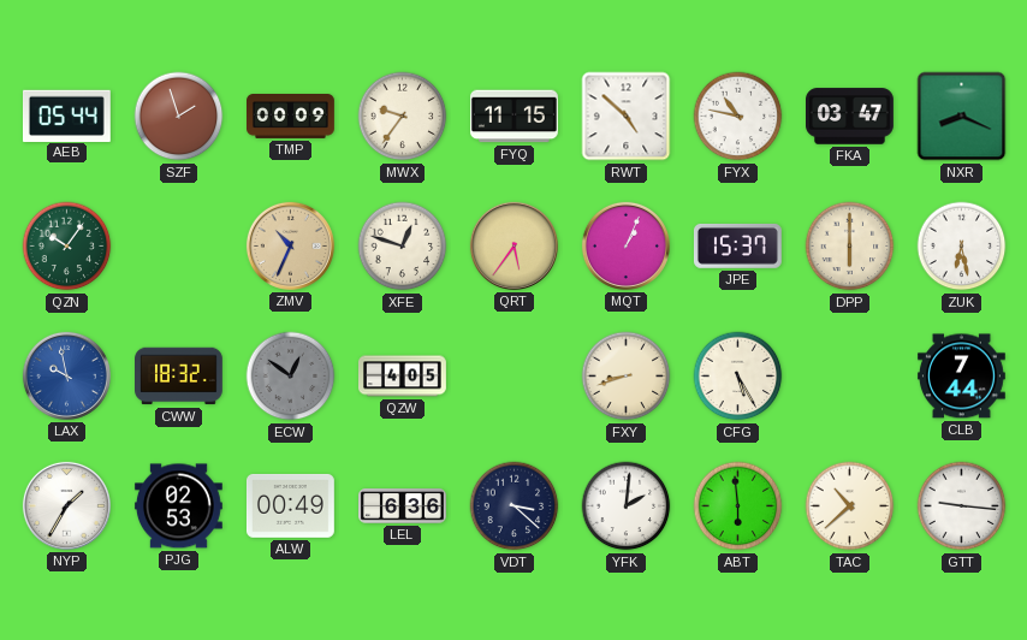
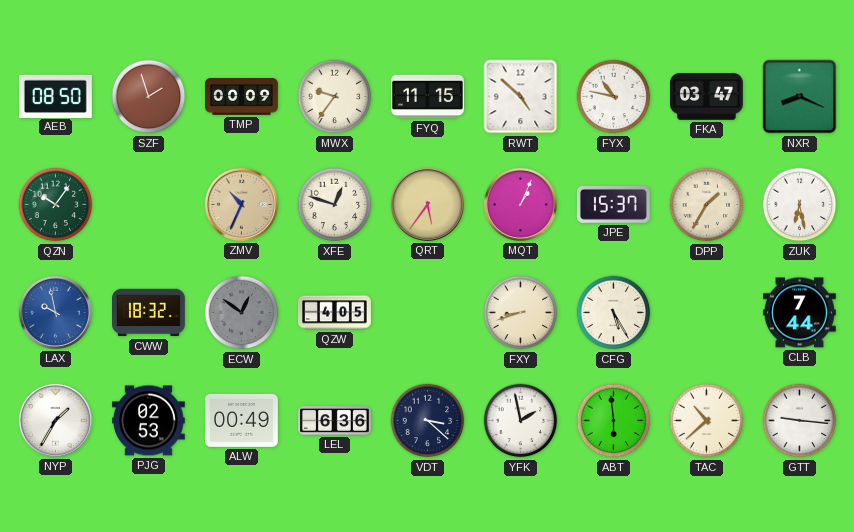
AEB: 05:44 -> 08:50 (55, 96)
DPP: 6:00 -> 1:35 (707, 205)
YFK: 2:01 -> 1:58 (521, 421)
